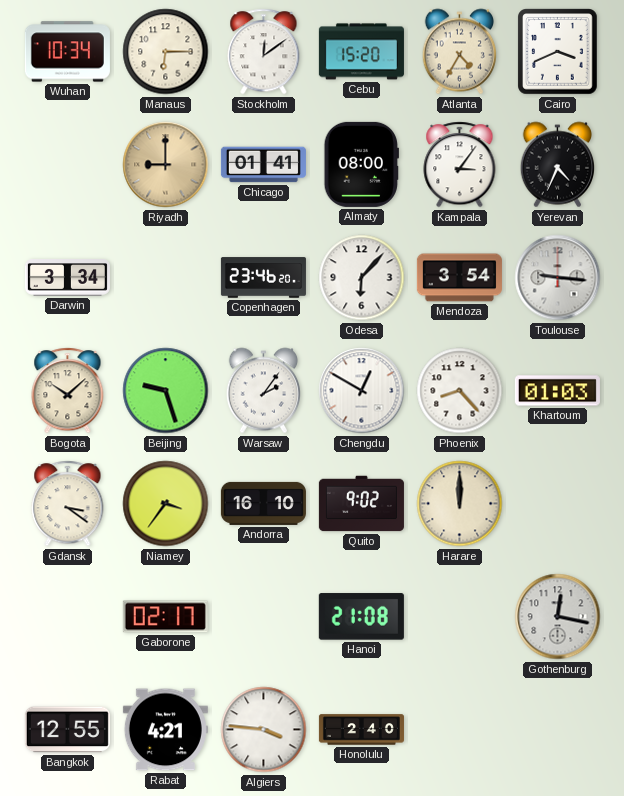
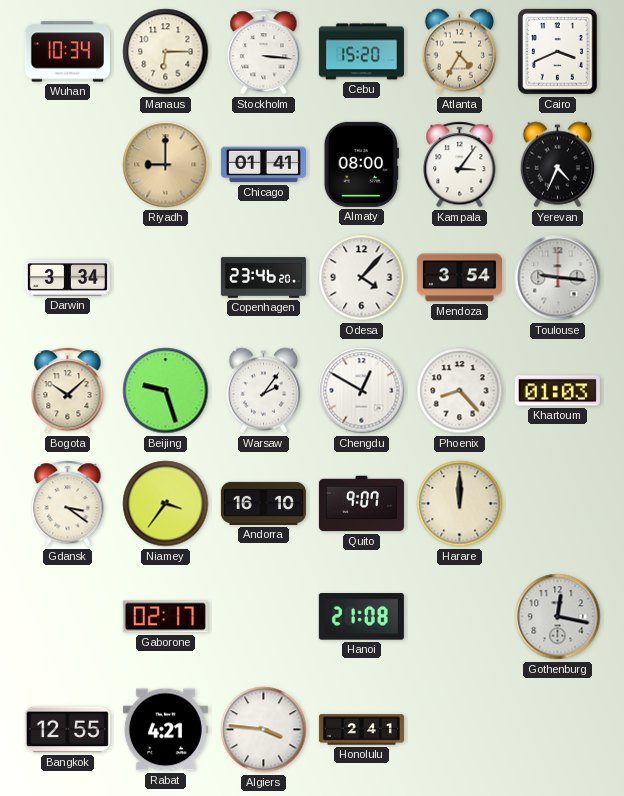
Stockholm: 12:09 -> 3:16 (264, 52)
Odesa: 6:07 -> 4:07 (362, 278)
Quito: 9:02 -> 9:07 (361, 504)
Honolulu: 2:40 -> 2:41 (361, 730)
